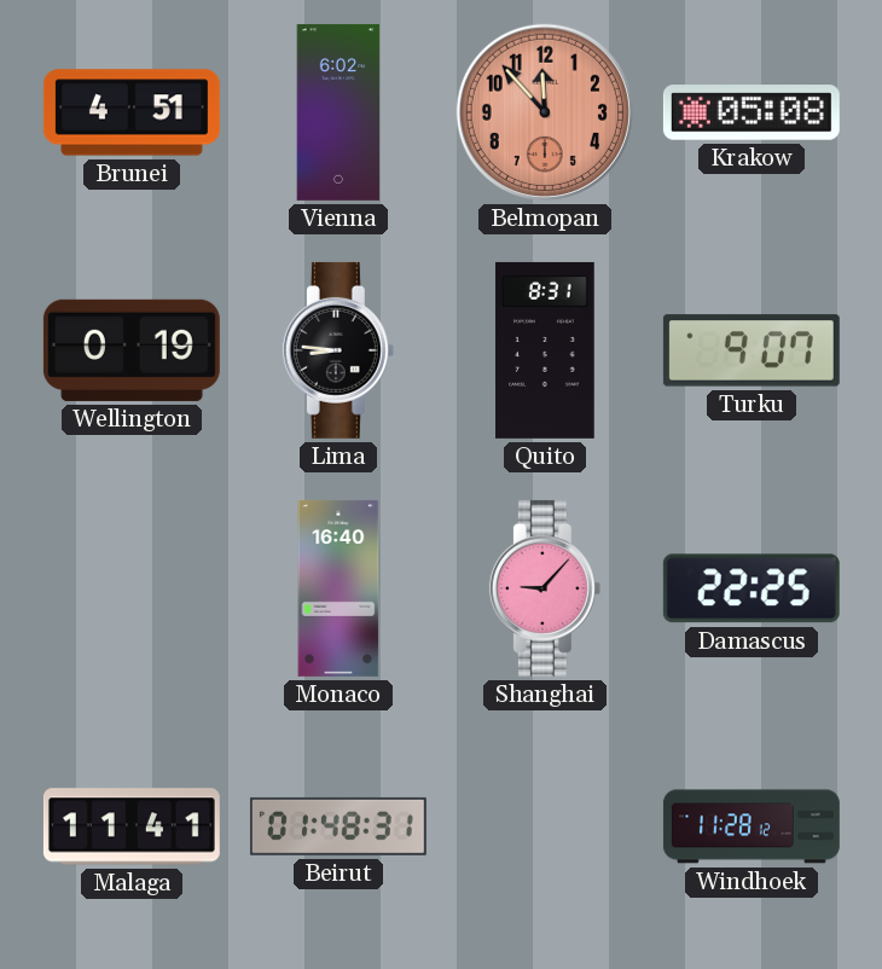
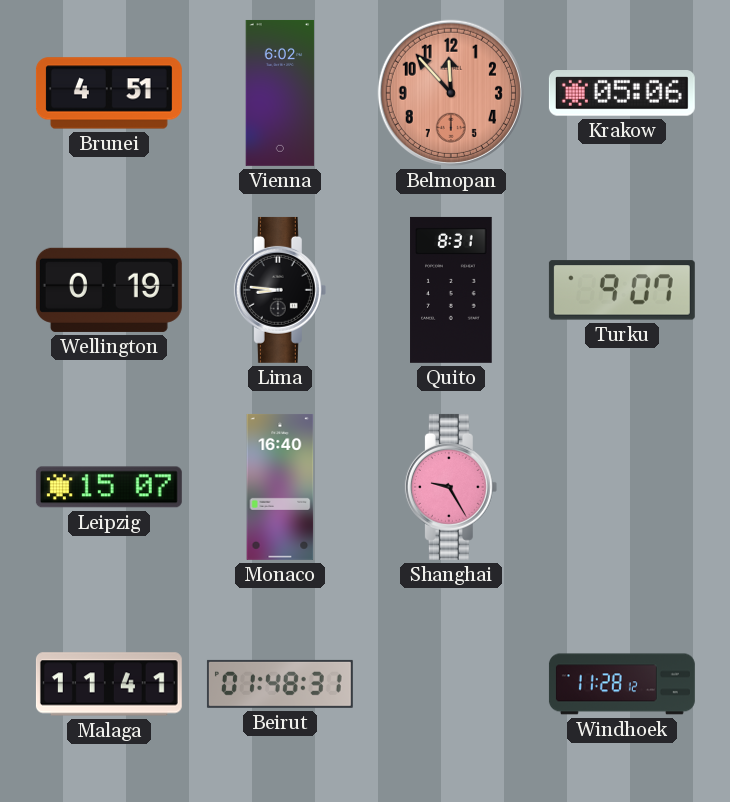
Krakow: 05:08 -> 05:06 (622, 94)
Leipzig: none -> 15:07 (109, 487)
Shanghai: 9:07 -> 9:25 (451, 487)
Damascus: 22:25 -> none (752, 588)
